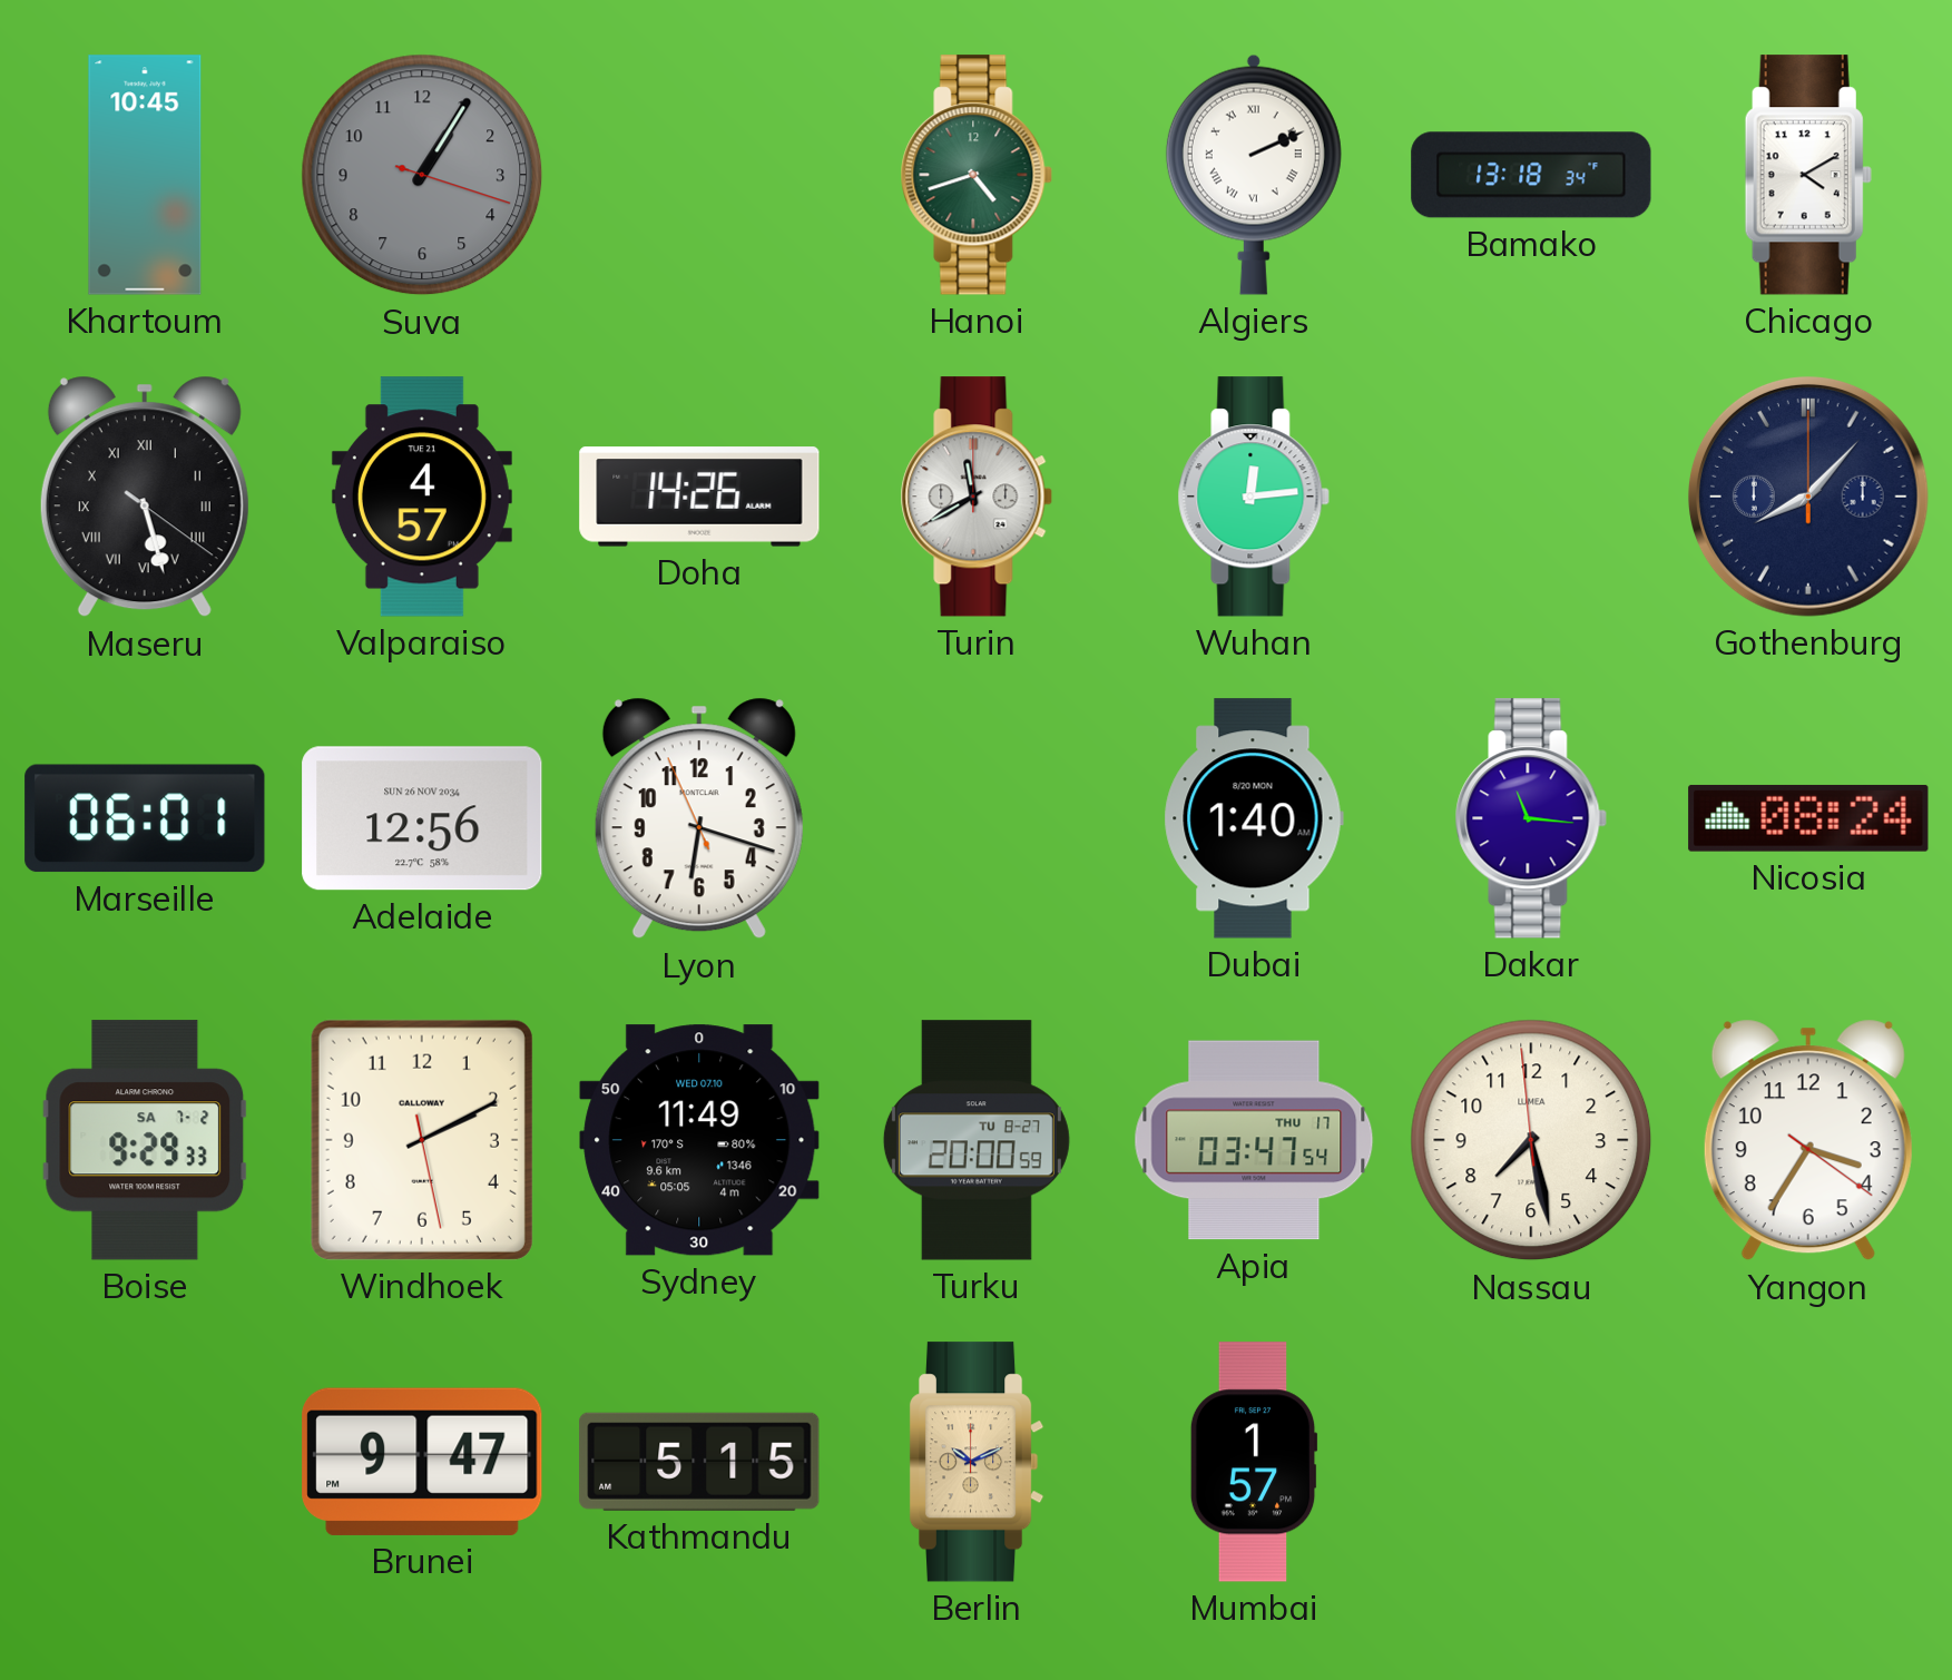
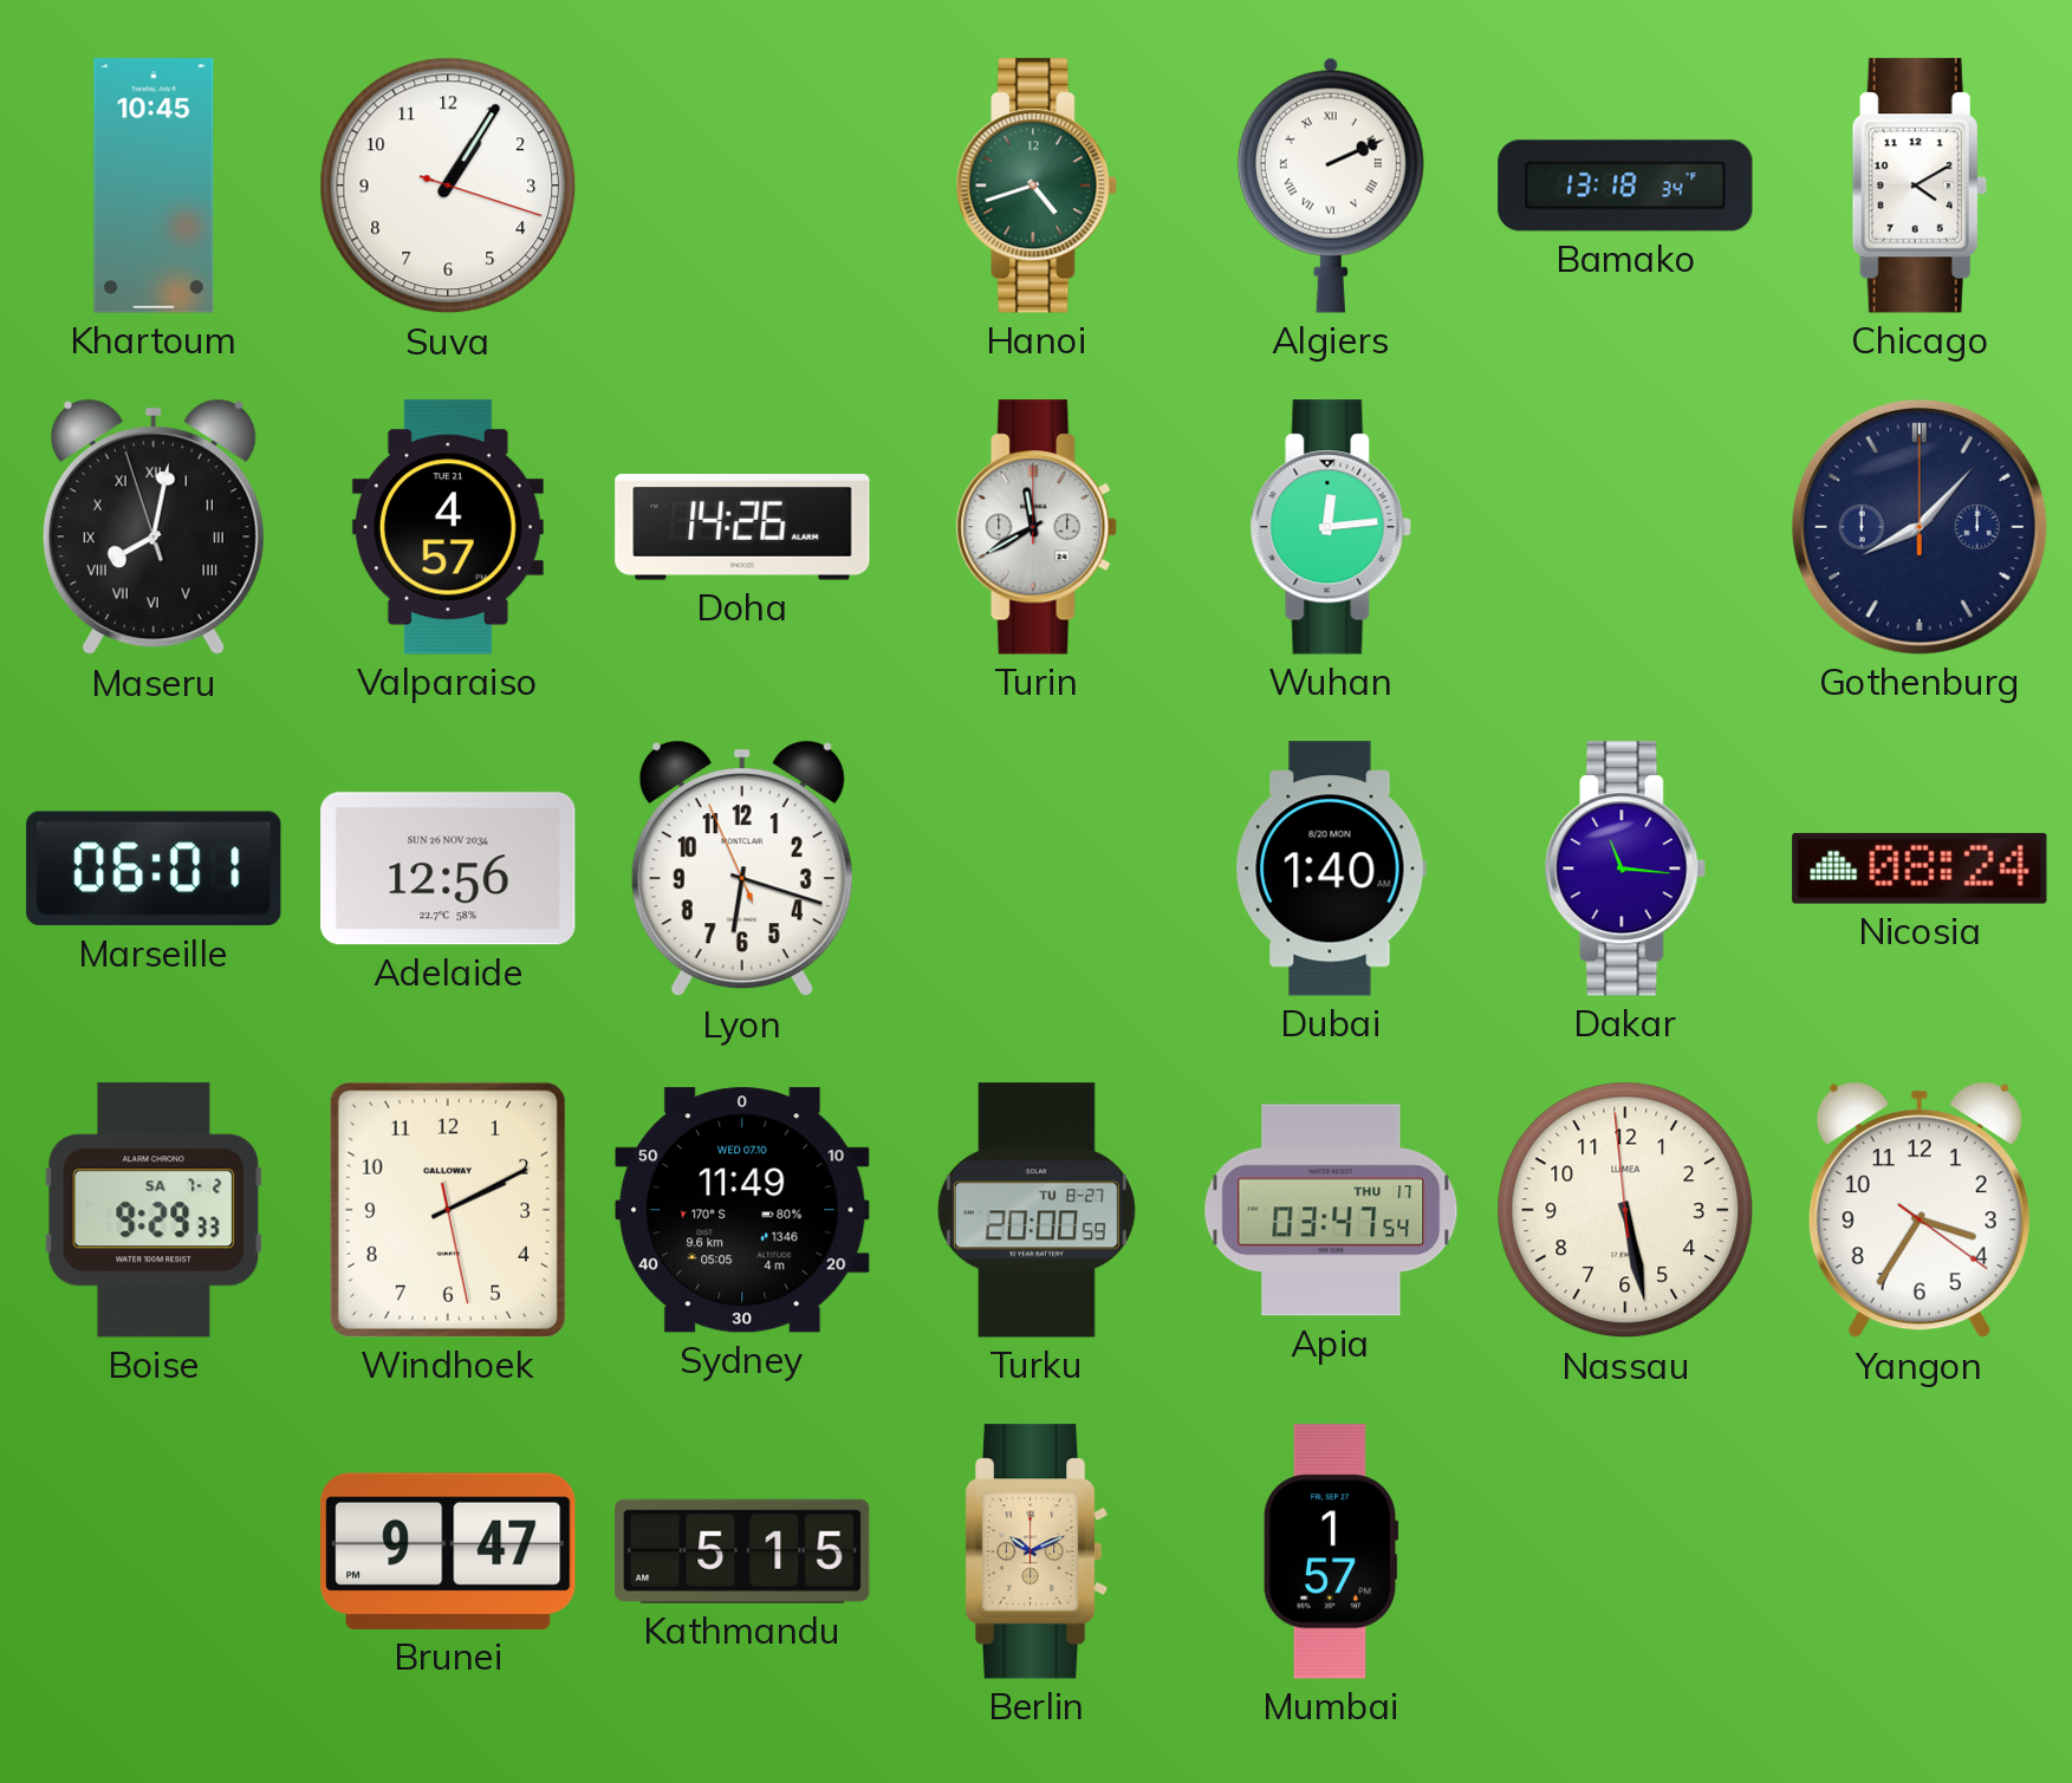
Suva dial: grey -> white (448, 186)
Maseru: 5:27 -> 8:01 (154, 527)
Nassau: 7:27 -> 5:27 (1625, 1210)
